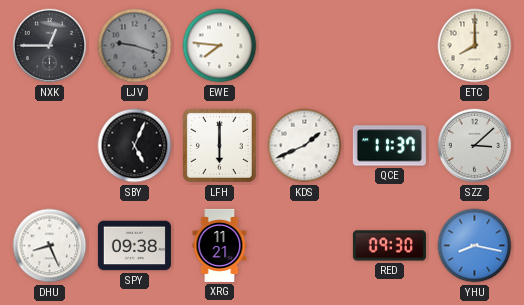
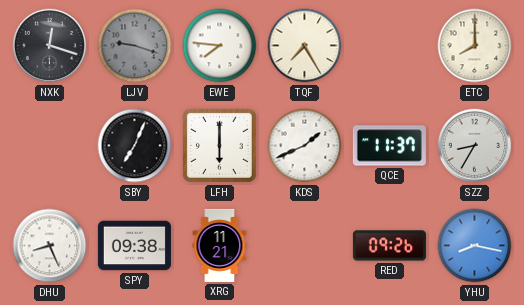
NXK: 12:45 -> 12:18 (50, 46)
TQF: none -> 7:25 (305, 46)
SBY: 5:04 -> 7:04 (135, 146)
SZZ: 3:08 -> 8:35 (475, 146)
RED: 09:30 -> 09:26 (389, 246)
